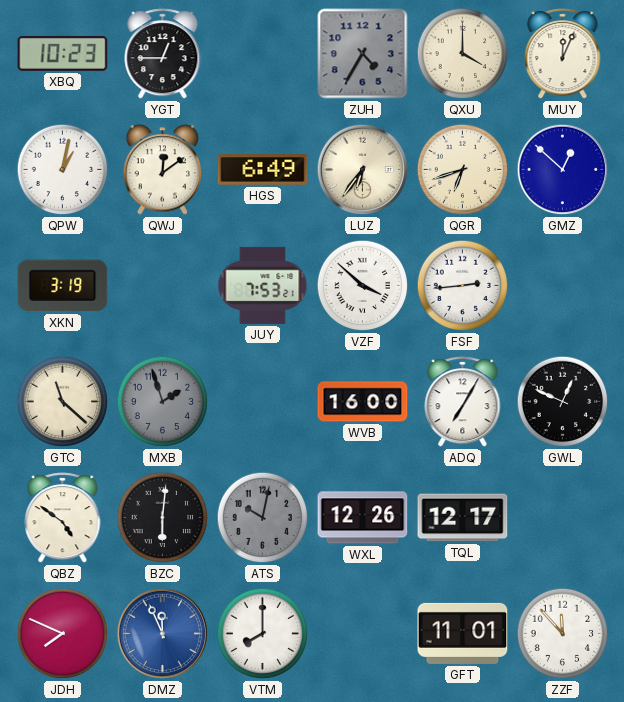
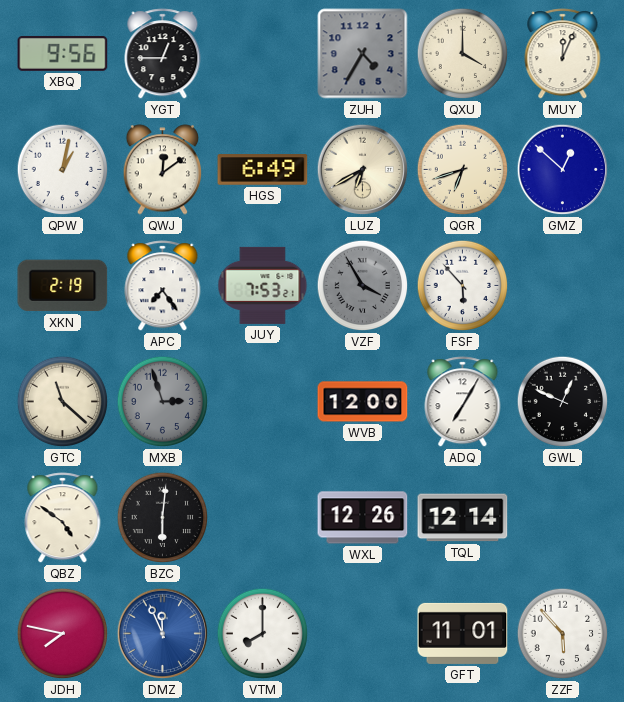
XBQ: 10:23 -> 9:56 (63, 53)
LUZ: 6:36 -> 6:40 (363, 170)
XKN: 3:19 -> 2:19 (63, 286)
APC: none -> 7:24 (163, 286)
VZF: 3:52 -> 3:55 (363, 286)
VZF dial: white -> grey (363, 286)
FSF: 2:44 -> 5:53 (463, 286)
MXB: 1:57 -> 2:57 (163, 402)
WVB: 16:00 -> 12:00 (363, 402)
ATS: 10:02 -> none (263, 518)
TQL: 12:17 -> 12:14 (463, 518)
JDH: 7:49 -> 7:47 (63, 634)
ZZF: 11:53 -> 5:53 (563, 634)
